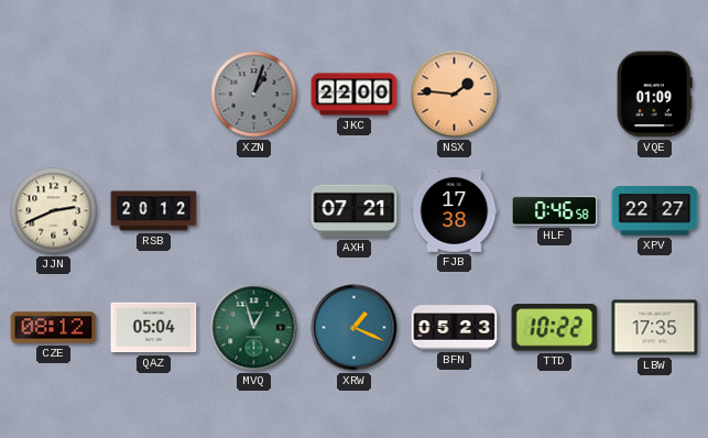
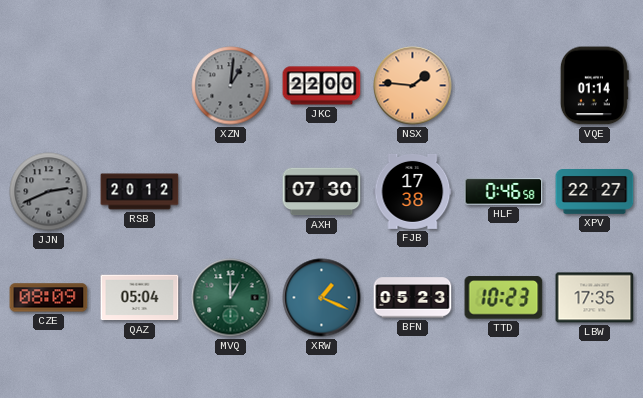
XZN: 1:03 -> 1:01 (231, 86)
VQE: 01:09 -> 01:14 (594, 86)
JJN dial: cream -> grey (49, 192)
AXH: 07:21 -> 07:30 (322, 192)
CZE: 08:12 -> 08:09 (49, 298)
MVQ: 12:57 -> 1:00 (231, 298)
TTD: 10:22 -> 10:23 (504, 298)
